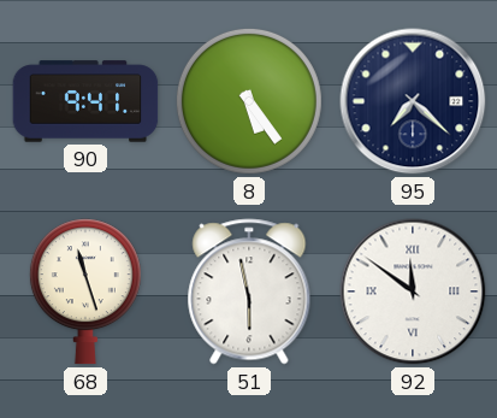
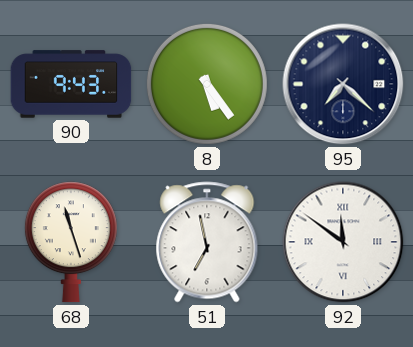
90: 9:41 -> 9:43 (71, 84)
51: 5:58 -> 6:58 (207, 242)
